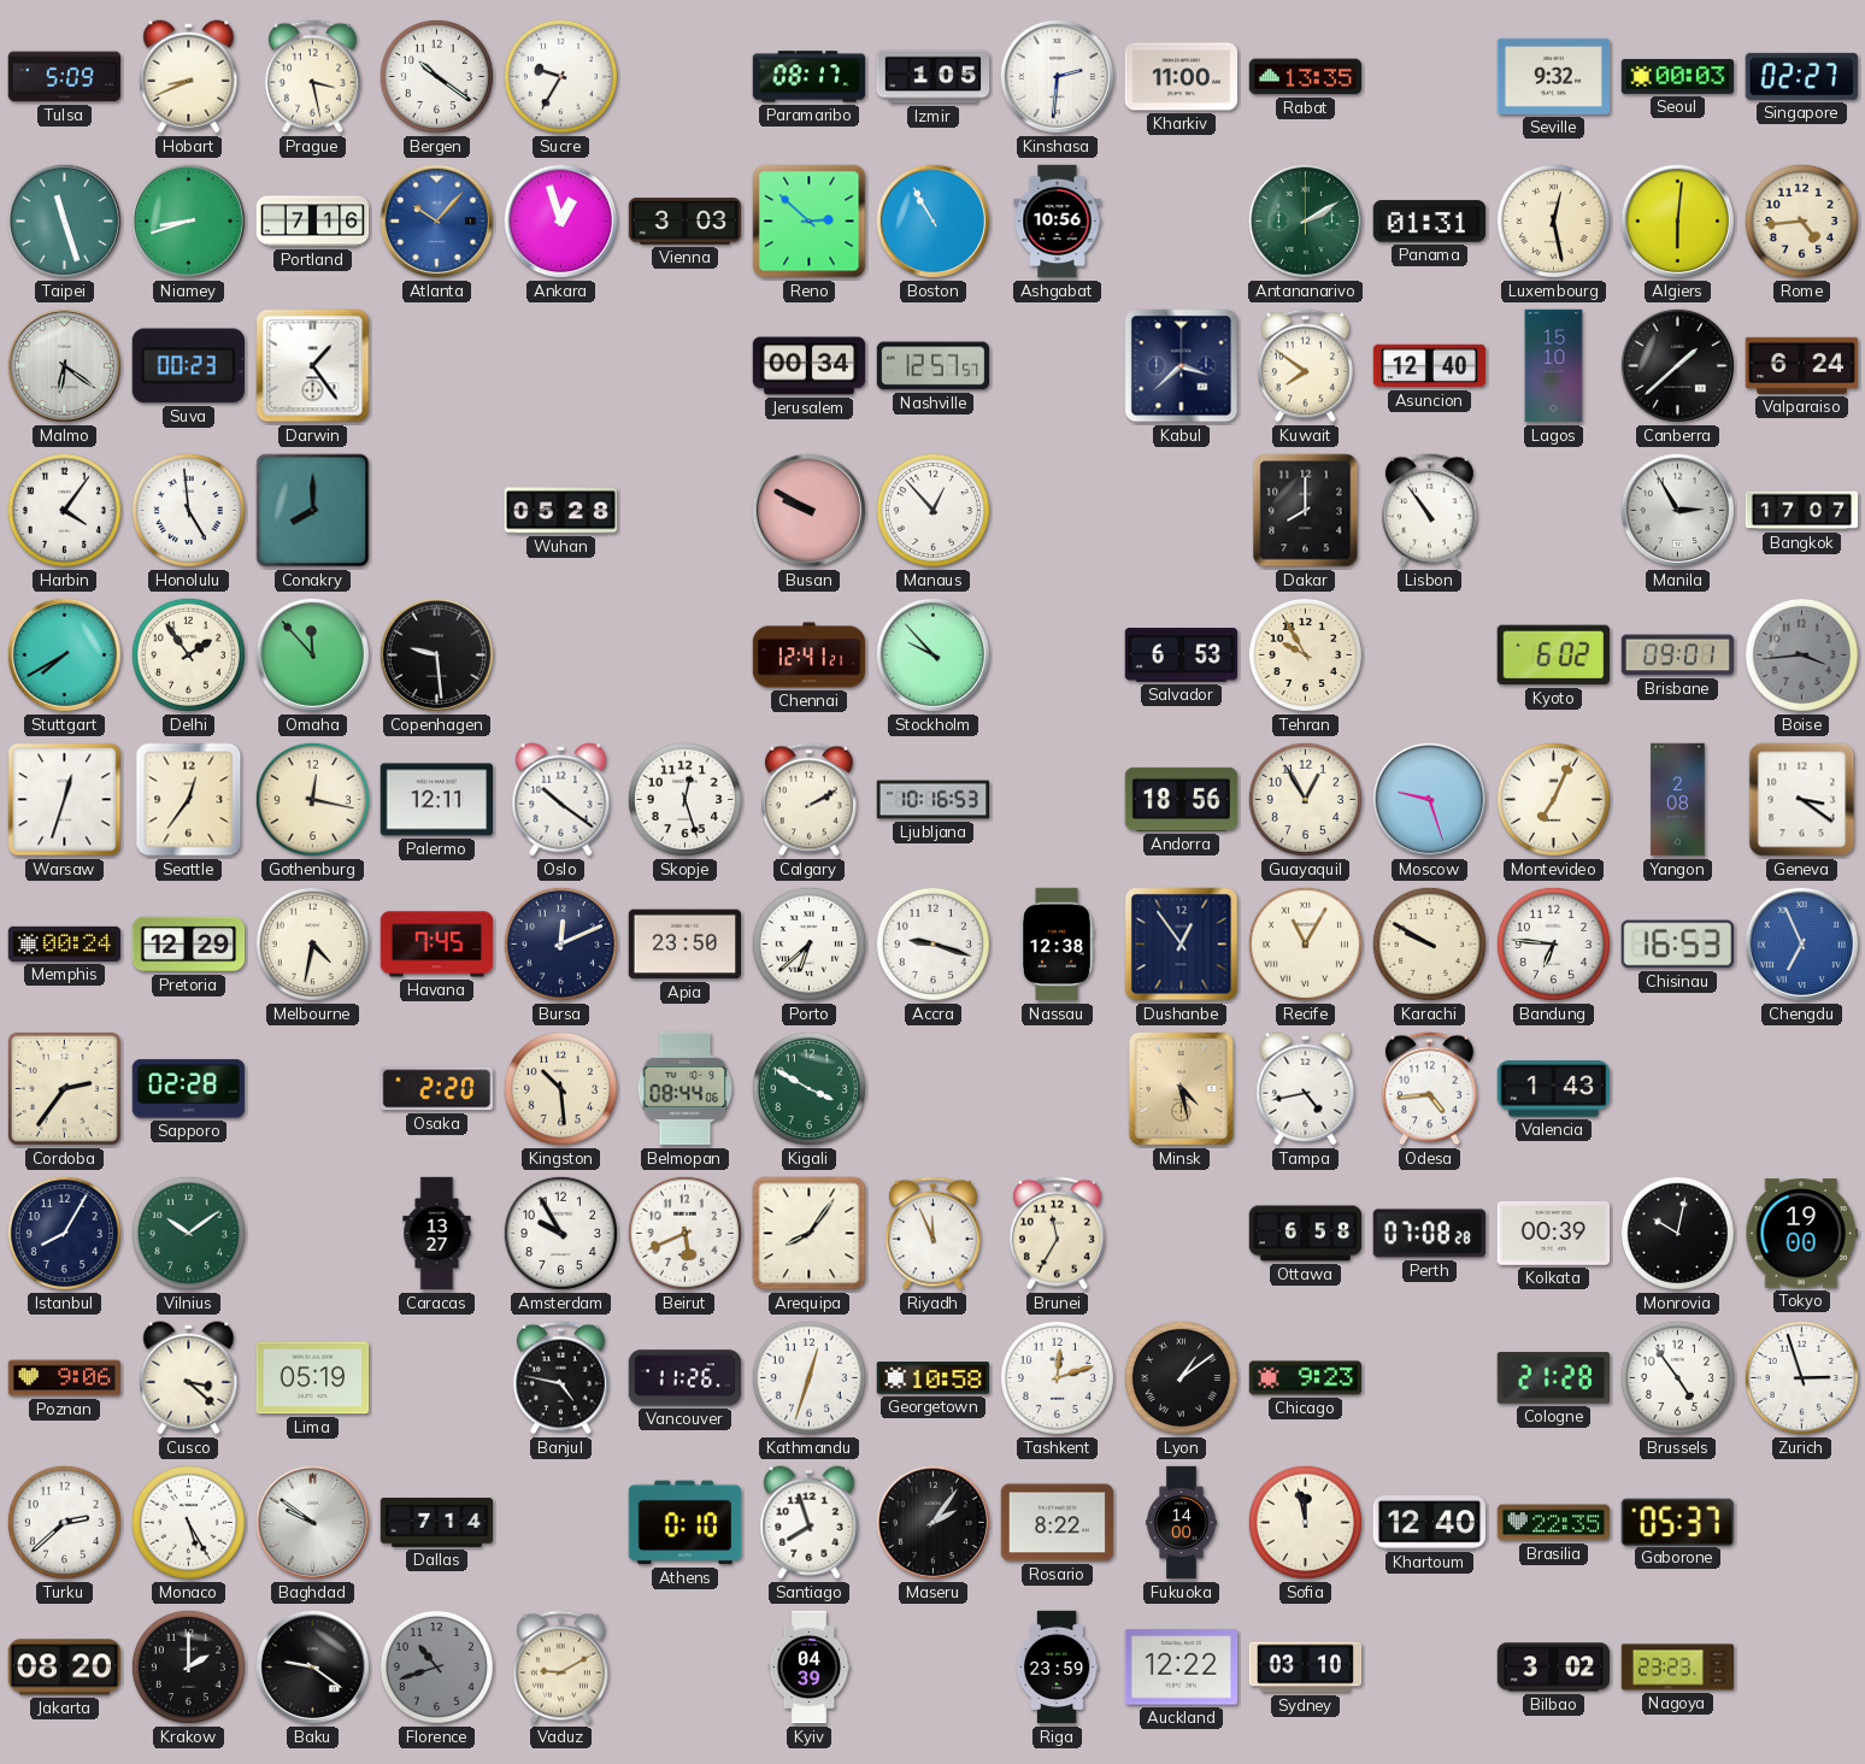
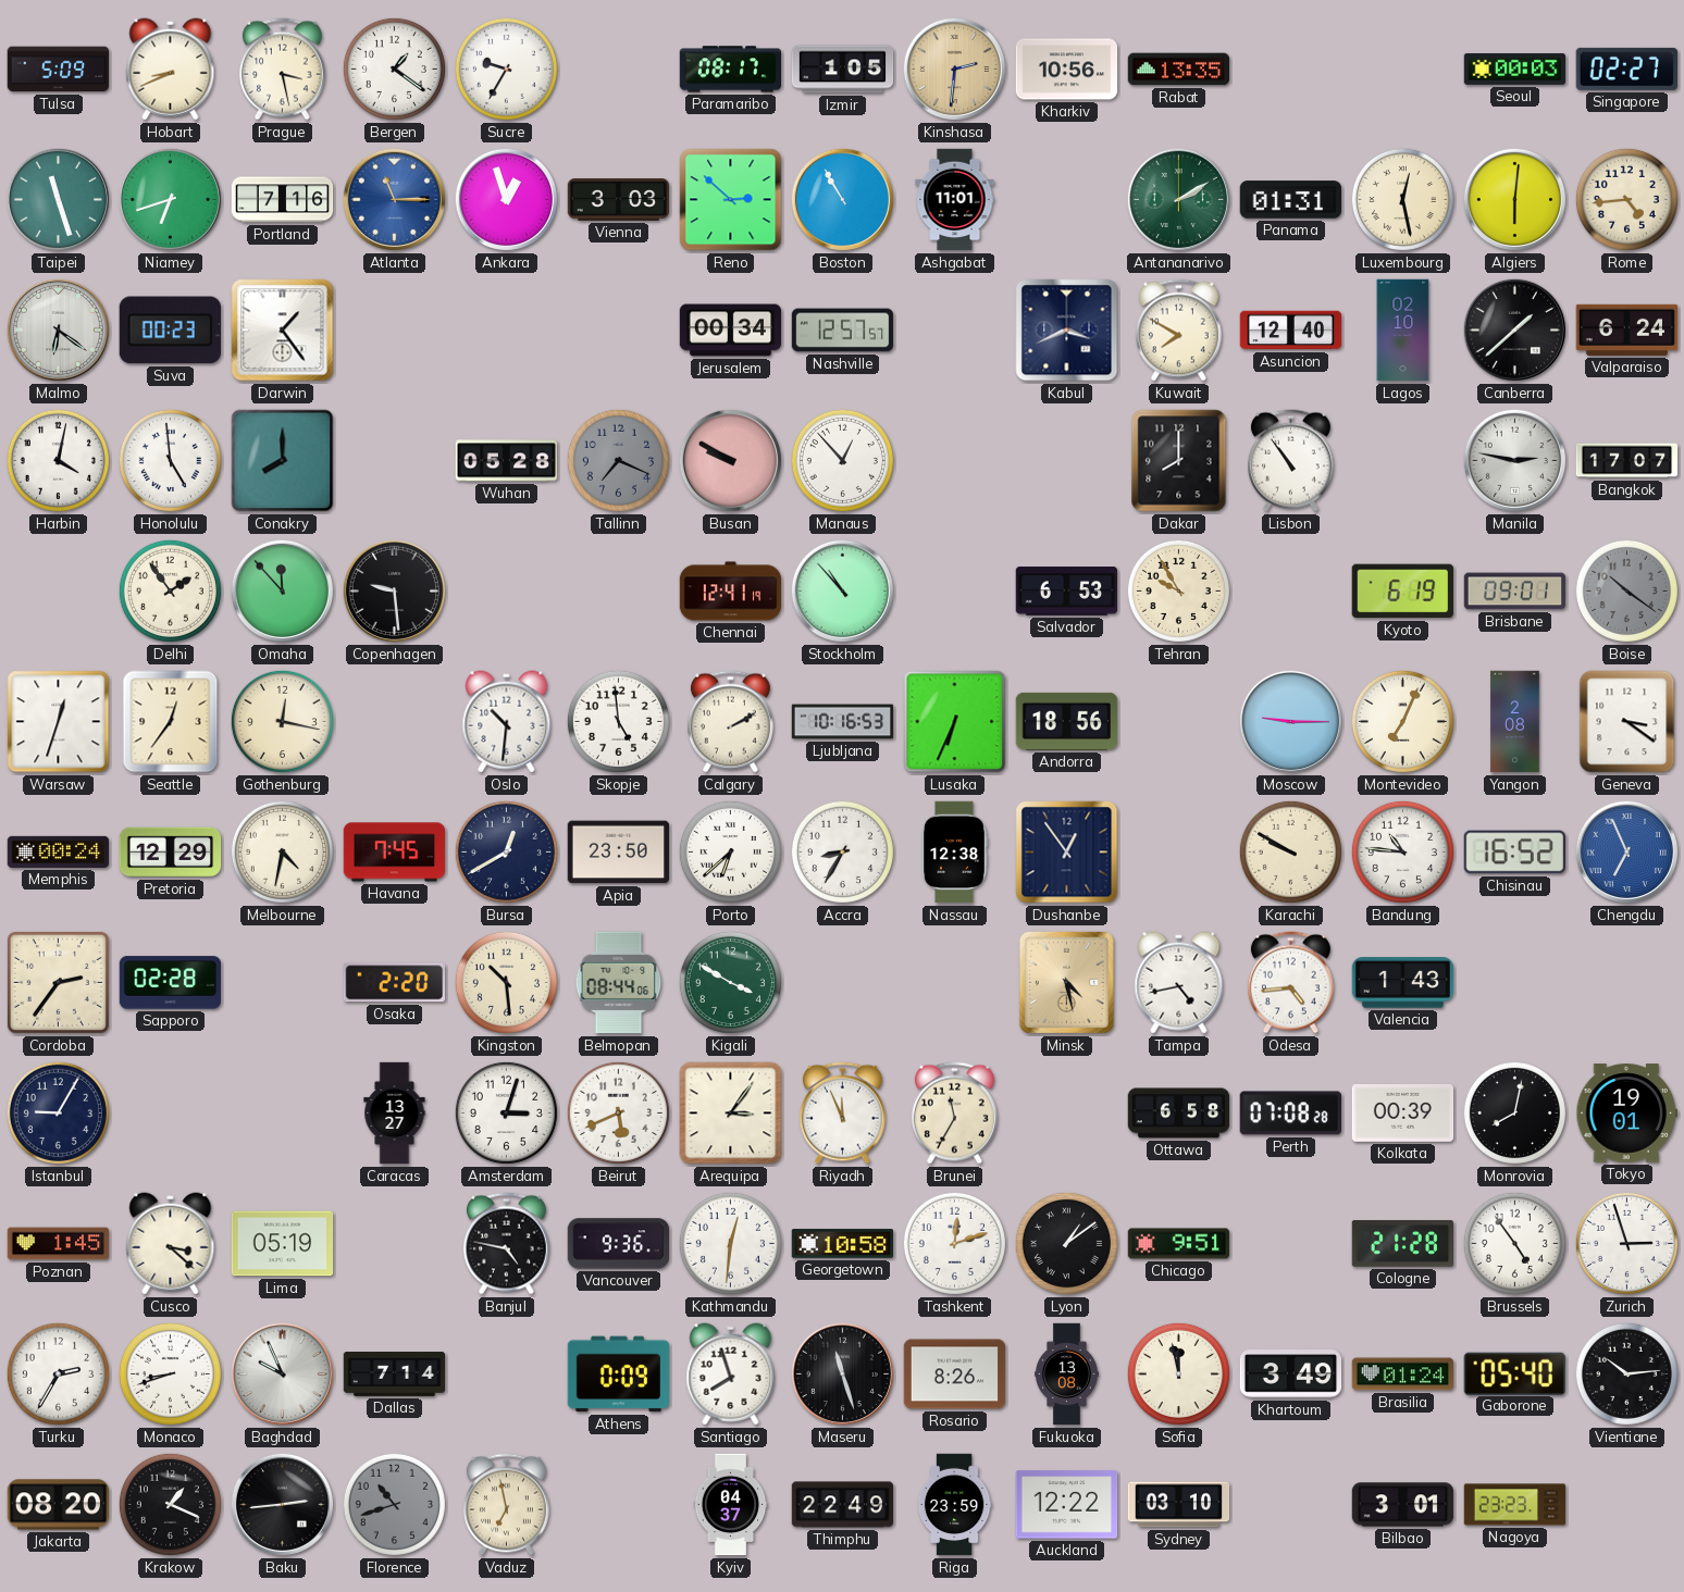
Bergen: 10:21 -> 1:21 (394, 69)
Kinshasa dial: white -> champagne (954, 69)
Kharkiv: 11:00 -> 10:56 (1067, 70)
Seville: 9:32 -> none (1554, 76)
Niamey: 8:42 -> 6:42 (170, 199)
Atlanta: 10:07 -> 11:15 (394, 199)
Ashgabat: 10:56 -> 11:01 (955, 200)
Kabul: 3:38 -> 3:41 (1067, 331)
Kuwait: 7:51 -> 7:50 (1178, 331)
Lagos: 15:10 -> 02:10 (1403, 331)
Harbin: 4:06 -> 4:02 (58, 460)
Tallinn: none -> 7:19 (618, 460)
Manila: 2:55 -> 2:47 (1514, 460)
Stuttgart: 7:40 -> none (64, 654)
Chennai: 12:41:21 -> 12:41:19 (731, 592)
Stockholm: 9:53 -> 10:53 (842, 590)
Kyoto: 6:02 -> 6:19 (1402, 592)
Boise: 3:44 -> 10:21 (1626, 590)
Palermo: 12:11 -> none (437, 800)
Oslo: 10:21 -> 10:31 (507, 722)
Skopje: 12:27 -> 4:59 (618, 721)
Lusaka: none -> 6:34 (955, 722)
Guayaquil: 12:55 -> none (1305, 799)
Moscow: 9:27 -> 9:15 (1290, 721)
Bursa: 12:11 -> 12:40 (506, 851)
Accra: 9:18 -> 8:35 (842, 851)
Recife: 11:05 -> none (1305, 943)
Bandung: 6:46 -> 10:46 (1402, 851)
Chisinau: 16:53 -> 16:52 (1514, 853)
Istanbul: 8:05 -> 9:05 (58, 1112)
Vilnius: 10:09 -> none (188, 1233)
Amsterdam: 9:55 -> 3:03 (506, 1112)
Arequipa: 8:06 -> 3:06 (731, 1114)
Monrovia: 10:02 -> 8:02 (1514, 1112)
Tokyo: 19:00 -> 19:01 (1627, 1114)
Poznan: 9:06 -> 1:45 (59, 1244)
Vancouver: 11:26 -> 9:36 (619, 1244)
Kathmandu: 12:33 -> 12:31 (730, 1243)
Chicago: 9:23 -> 9:51 (1179, 1244)
Turku: 2:38 -> 2:35 (58, 1373)
Monaco: 5:25 -> 8:42 (170, 1373)
Baghdad: 9:51 -> 9:56 (282, 1373)
Athens: 0:10 -> 0:09 (619, 1375)
Maseru: 2:06 -> 11:27 (842, 1373)
Rosario: 8:22 -> 8:26 (955, 1375)
Fukuoka: 14:00 -> 13:08 (1067, 1375)
Khartoum: 12:40 -> 3:49 (1291, 1375)
Brasilia: 22:35 -> 01:24 (1403, 1375)
Gaborone: 05:37 -> 05:40 (1514, 1373)
Vientiane: none -> 10:14 (1626, 1373)
Krakow: 2:00 -> 1:19 (170, 1504)
Baku: 9:21 -> 2:44 (282, 1504)
Vaduz: 9:10 -> 6:58 (506, 1505)
Kyiv: 04:39 -> 04:37 (731, 1505)
Thimphu: none -> 22:49 (843, 1505)
Bilbao: 3:02 -> 3:01 (1403, 1505)
